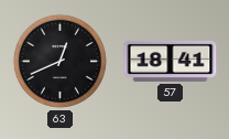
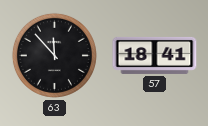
63: 12:41 -> 11:53 (54, 55)
